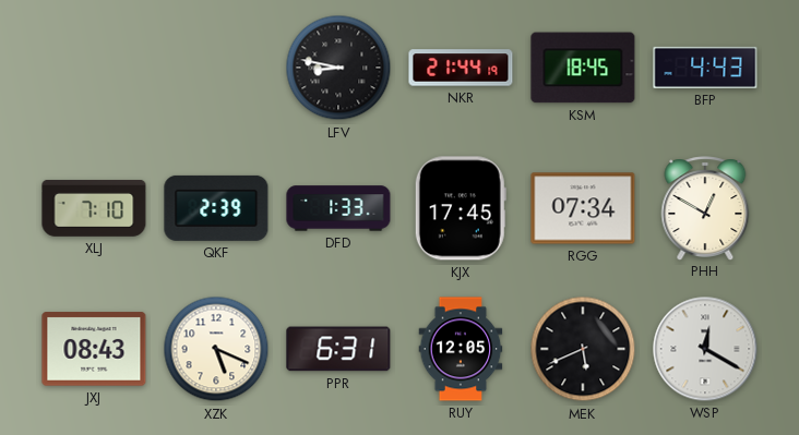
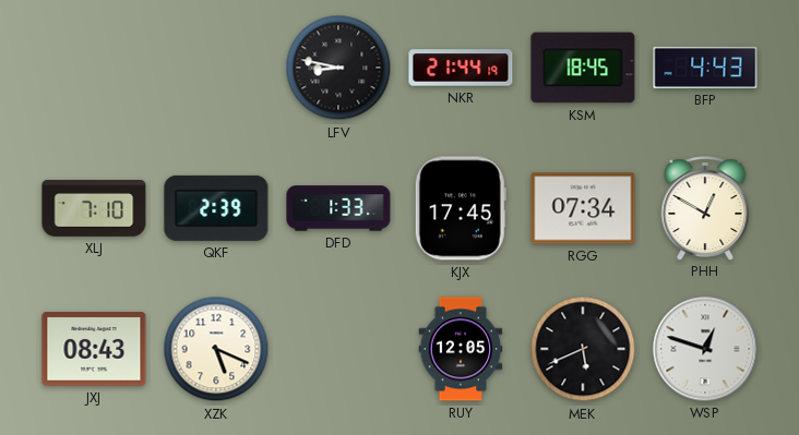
PPR: 6:31 -> none (338, 349)
WSP: 12:20 -> 12:48 (705, 349)
